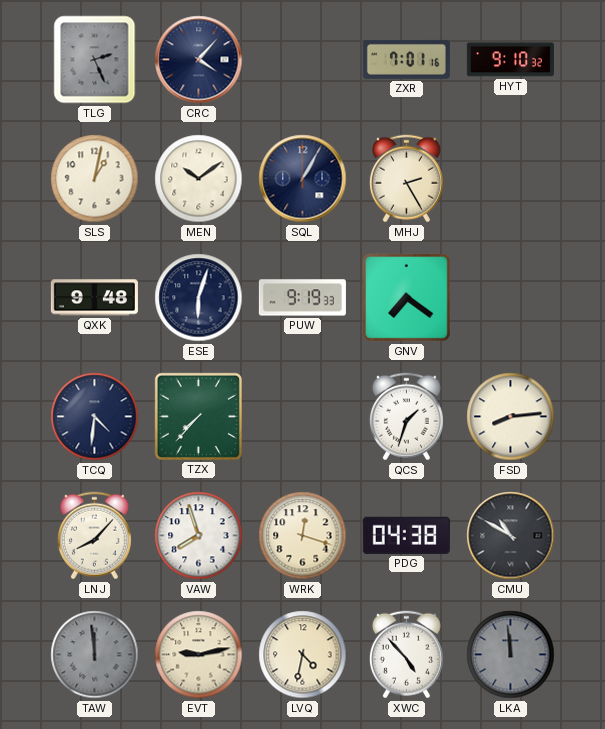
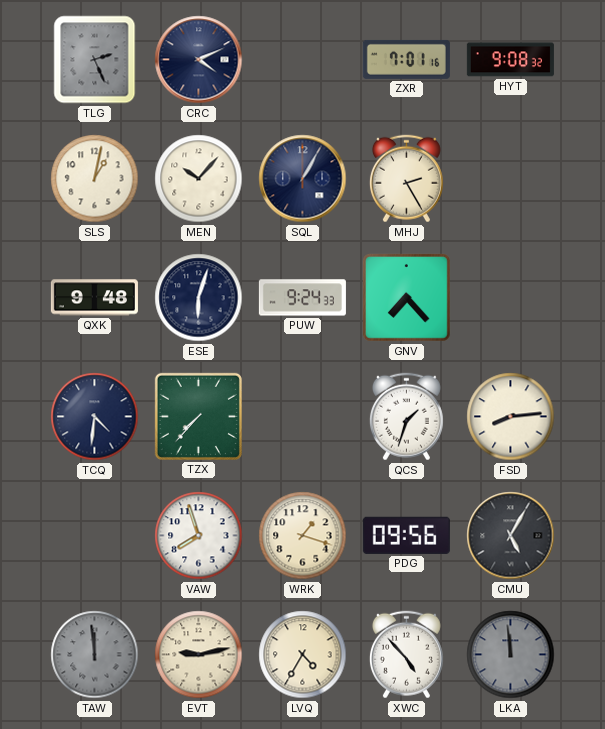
CRC: 4:07 -> 4:11 (199, 60)
HYT: 9:10 -> 9:08 (510, 60)
MEN: 10:09 -> 10:07 (199, 179)
PUW: 9:19 -> 9:24 (302, 298)
GNV: 7:21 -> 7:23 (407, 298)
LNJ: 8:07 -> none (94, 536)
WRK: 12:18 -> 1:18 (303, 536)
PDG: 04:38 -> 09:56 (406, 535)
CMU: 10:50 -> 5:05 (511, 536)
LVQ: 4:32 -> 4:35 (303, 655)
